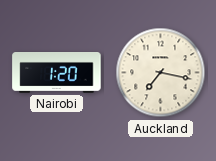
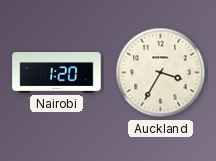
Auckland: 7:17 -> 3:35 (161, 73)
